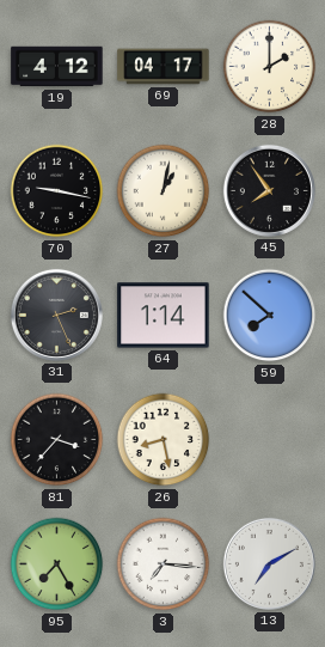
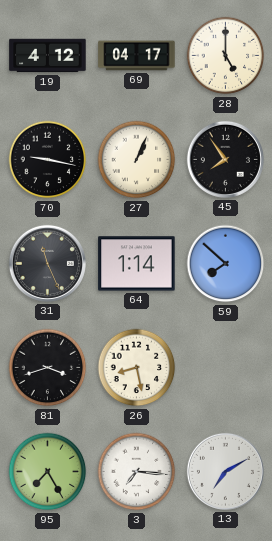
28: 2:00 -> 5:00 (226, 56)
27: 1:02 -> 1:04 (137, 160)
31: 2:26 -> 11:26 (47, 263)
81: 3:37 -> 3:42 (48, 368)
